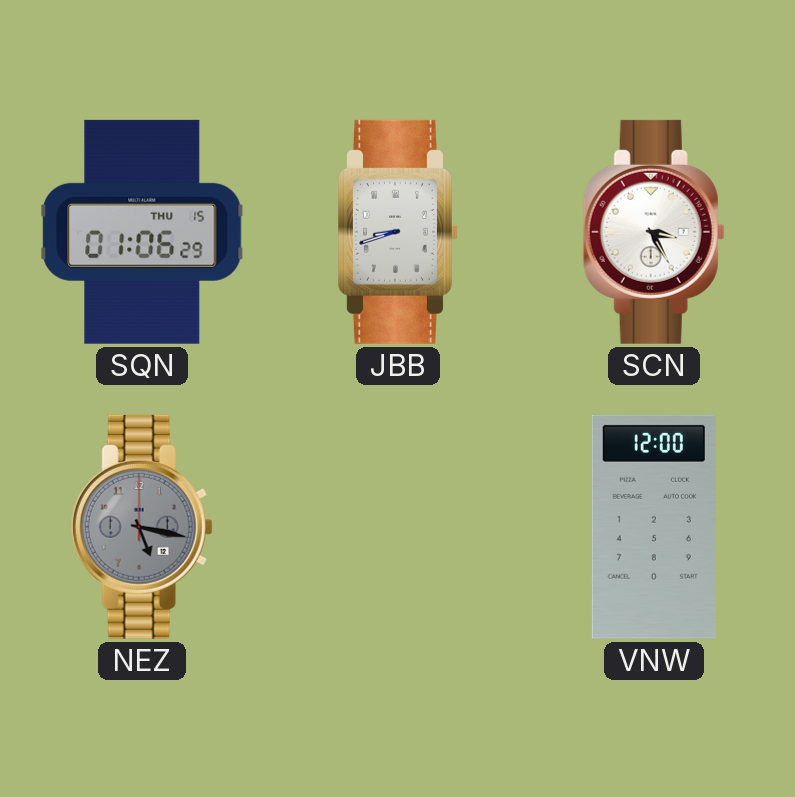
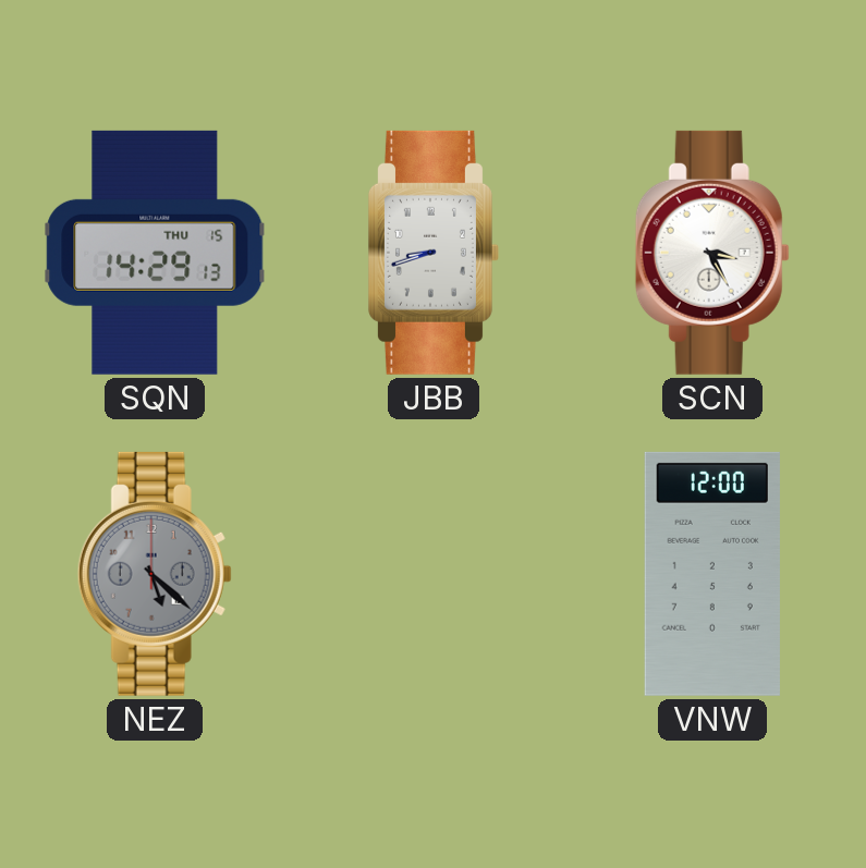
SQN: 01:06 -> 14:29 (155, 253)
NEZ: 5:17 -> 5:22 (155, 574)
